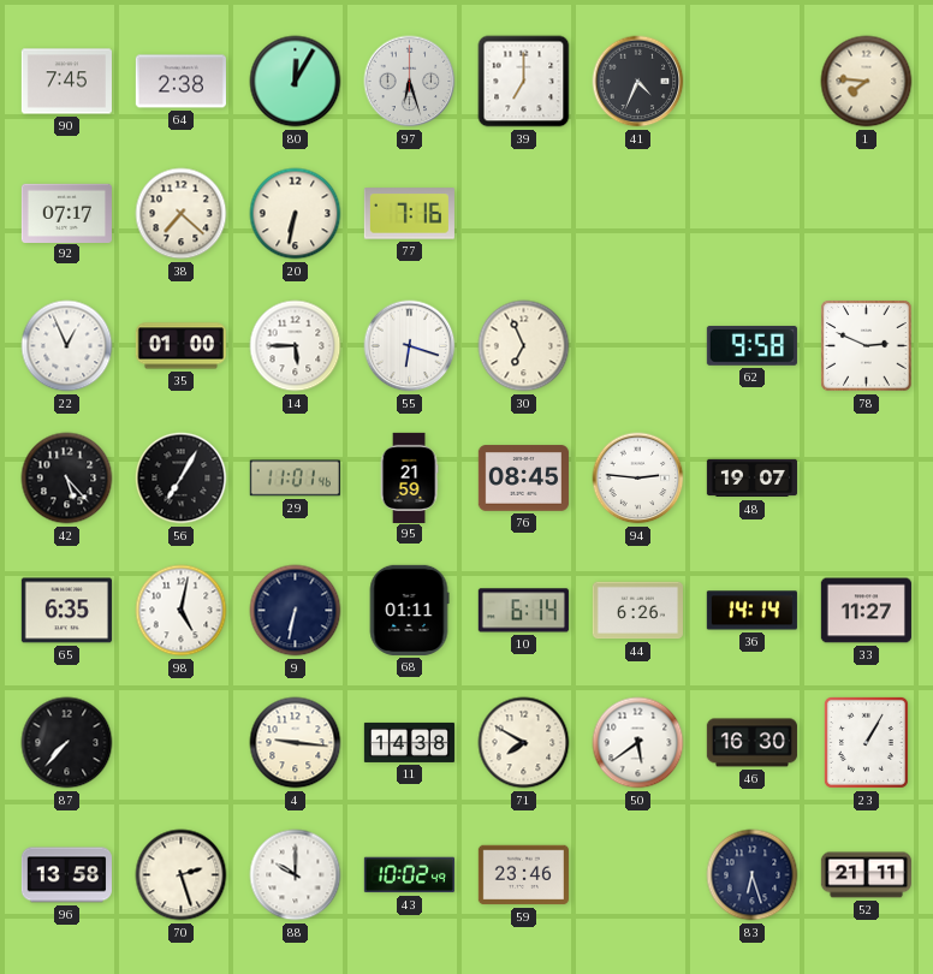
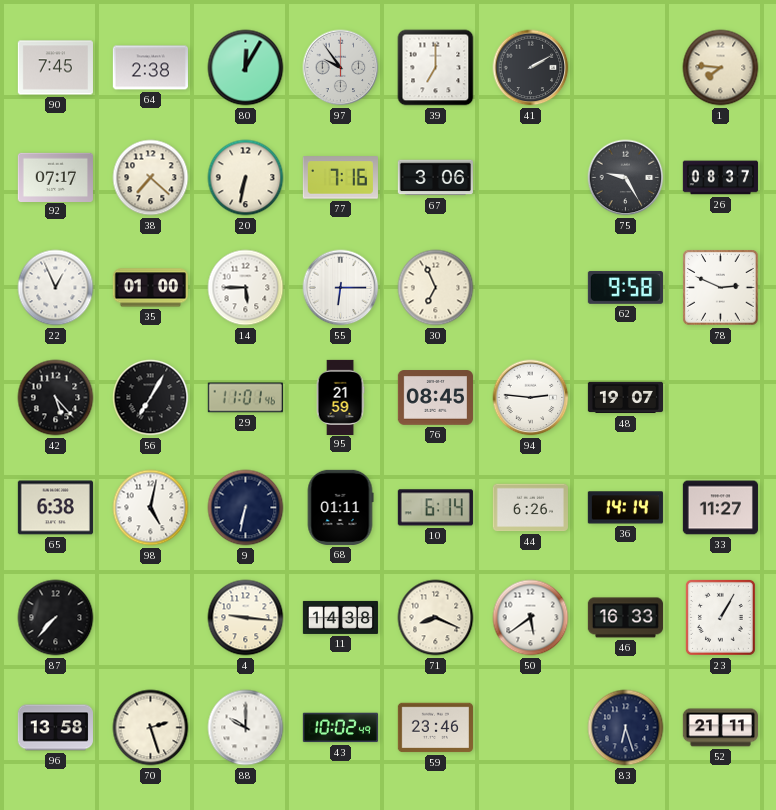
97: 6:27 -> 9:54 (341, 68)
41: 4:34 -> 2:10 (531, 68)
67: none -> 3:06 (435, 178)
75: none -> 9:25 (626, 178)
26: none -> 08:37 (720, 178)
55: 6:18 -> 6:15 (341, 288)
65: 6:35 -> 6:38 (55, 508)
71: 7:50 -> 8:19 (436, 618)
46: 16:30 -> 16:33 (625, 618)
